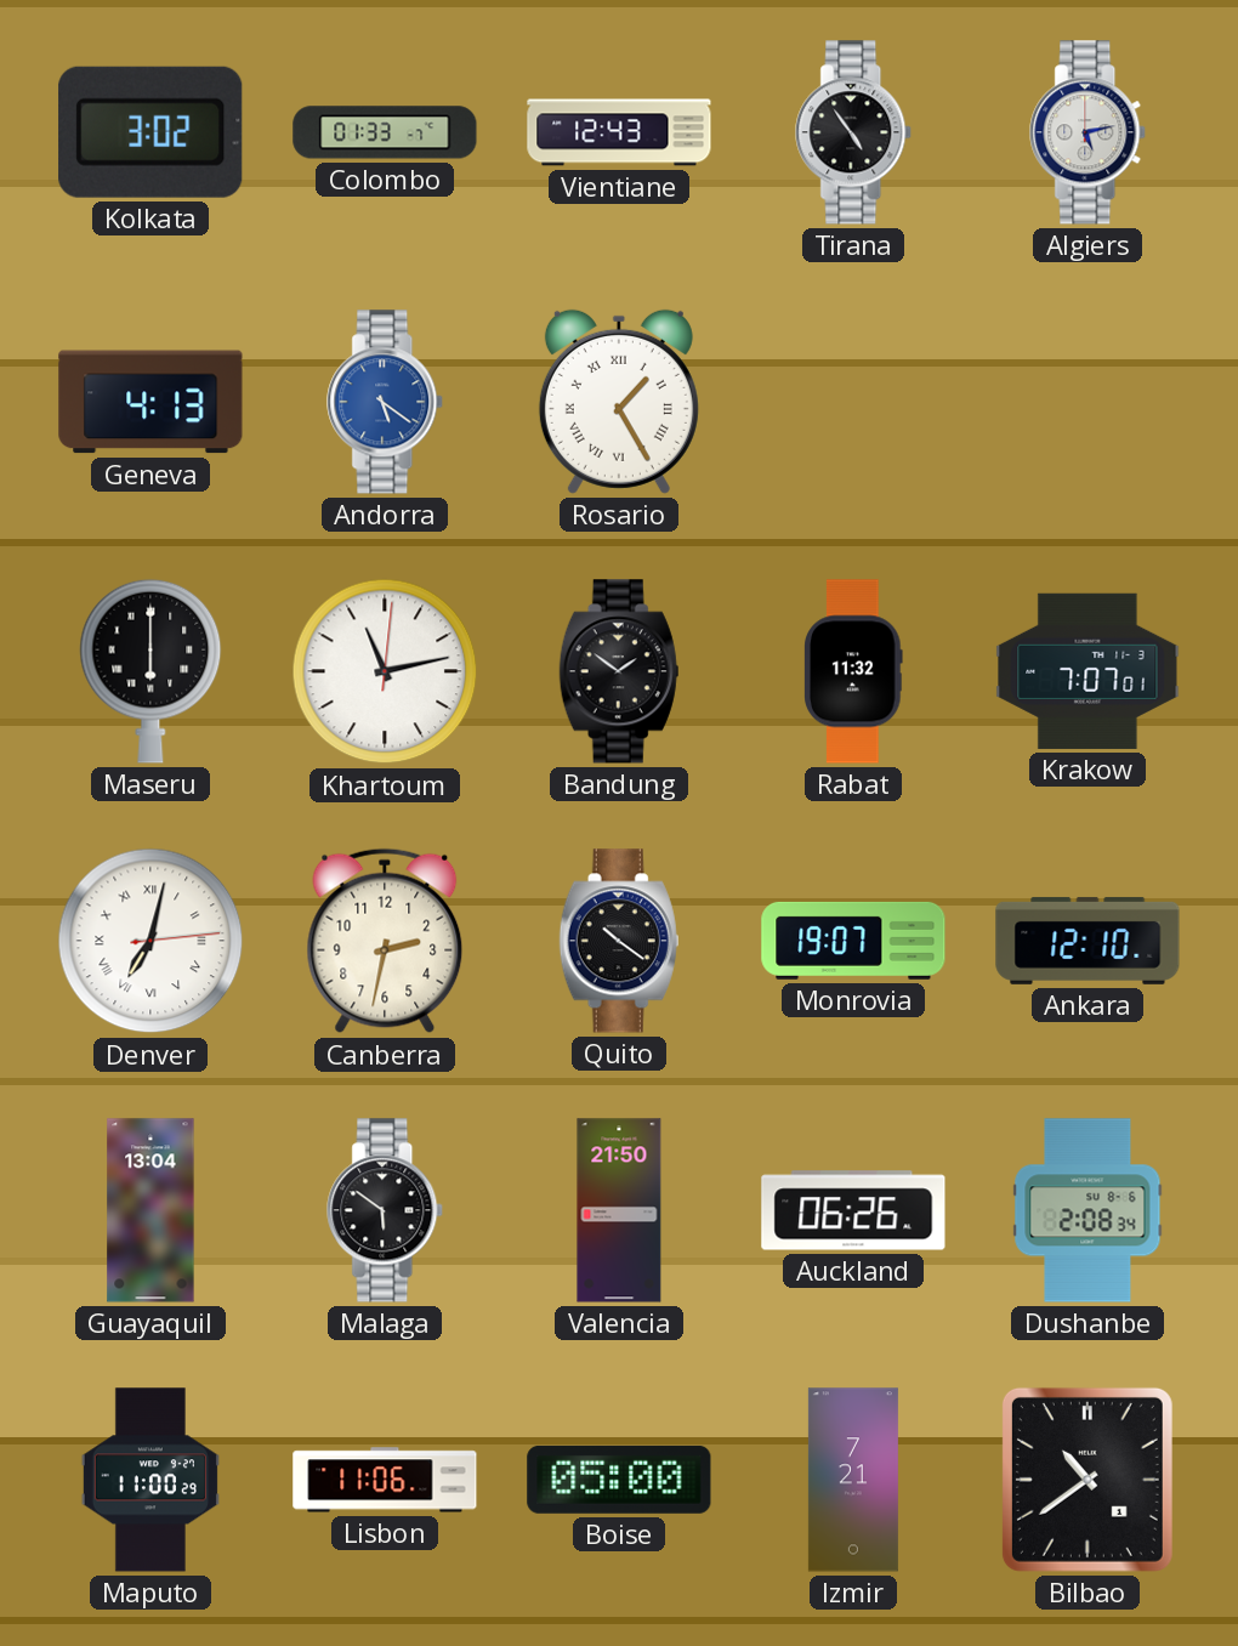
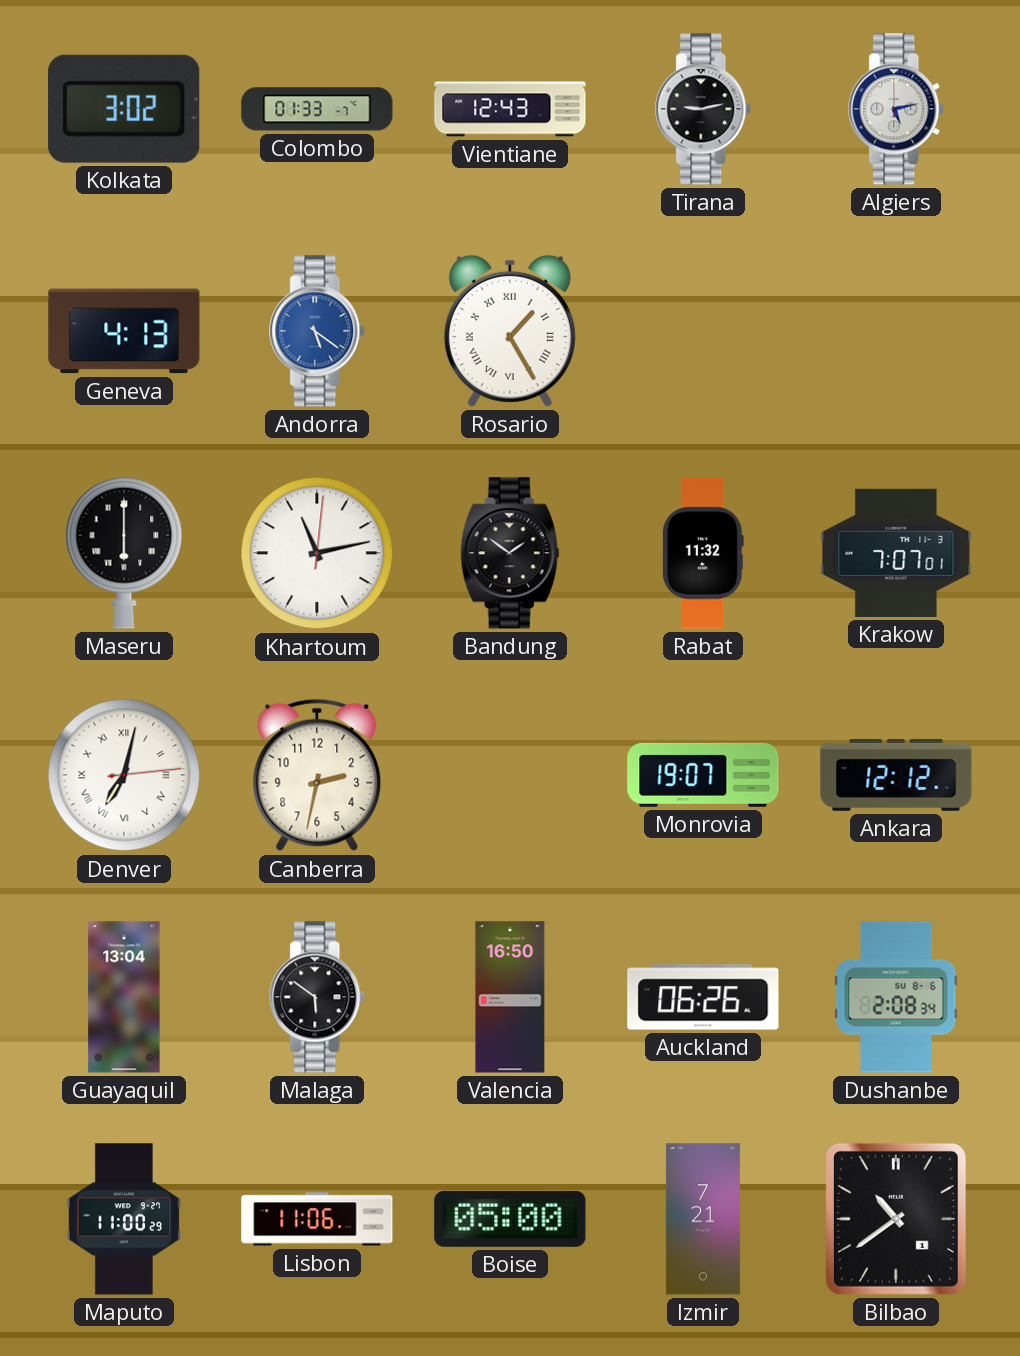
Tirana: 4:54 -> 9:13 (704, 109)
Quito: 10:21 -> none (619, 941)
Ankara: 12:10 -> 12:12 (896, 775)
Valencia: 21:50 -> 16:50 (510, 997)
